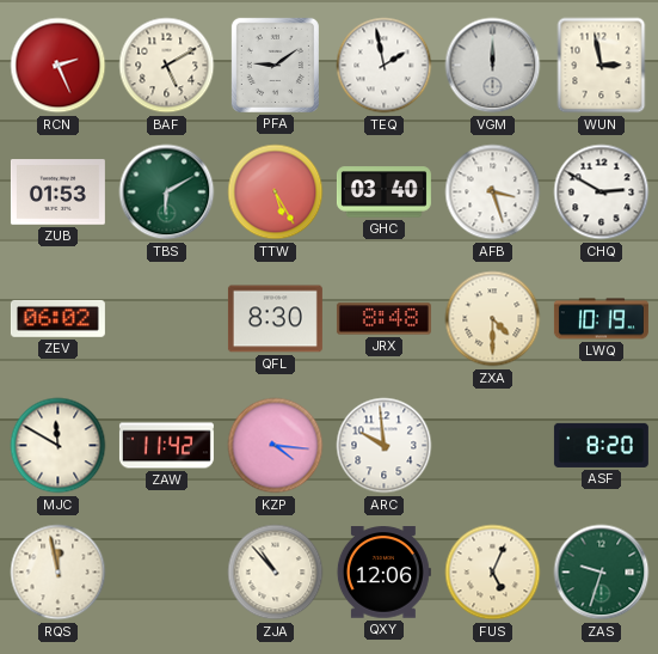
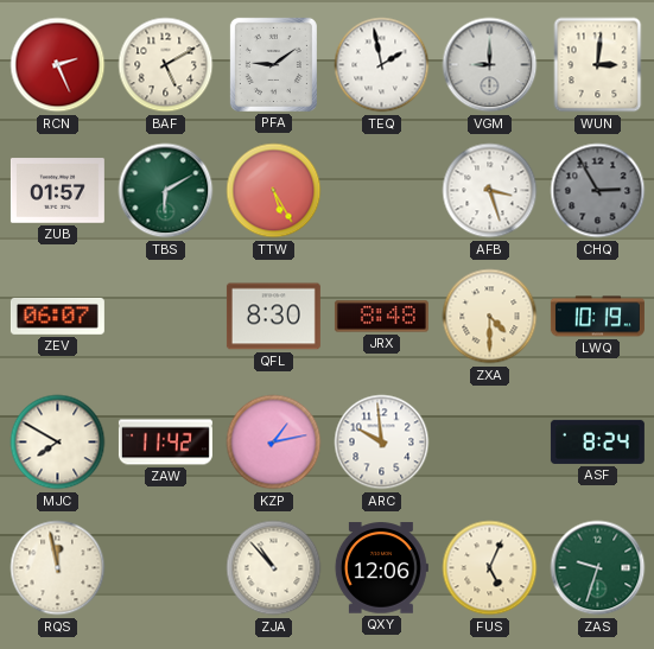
VGM: 12:00 -> 9:00 (490, 65)
WUN: 2:58 -> 3:01 (598, 65)
ZUB: 01:53 -> 01:57 (57, 191)
GHC: 03:40 -> none (383, 192)
CHQ: 2:50 -> 2:55 (598, 191)
CHQ dial: white -> grey (598, 191)
ZEV: 06:02 -> 06:07 (57, 317)
MJC: 11:50 -> 7:50 (58, 443)
KZP: 4:16 -> 1:13 (274, 443)
ASF: 8:20 -> 8:24 (597, 441)
